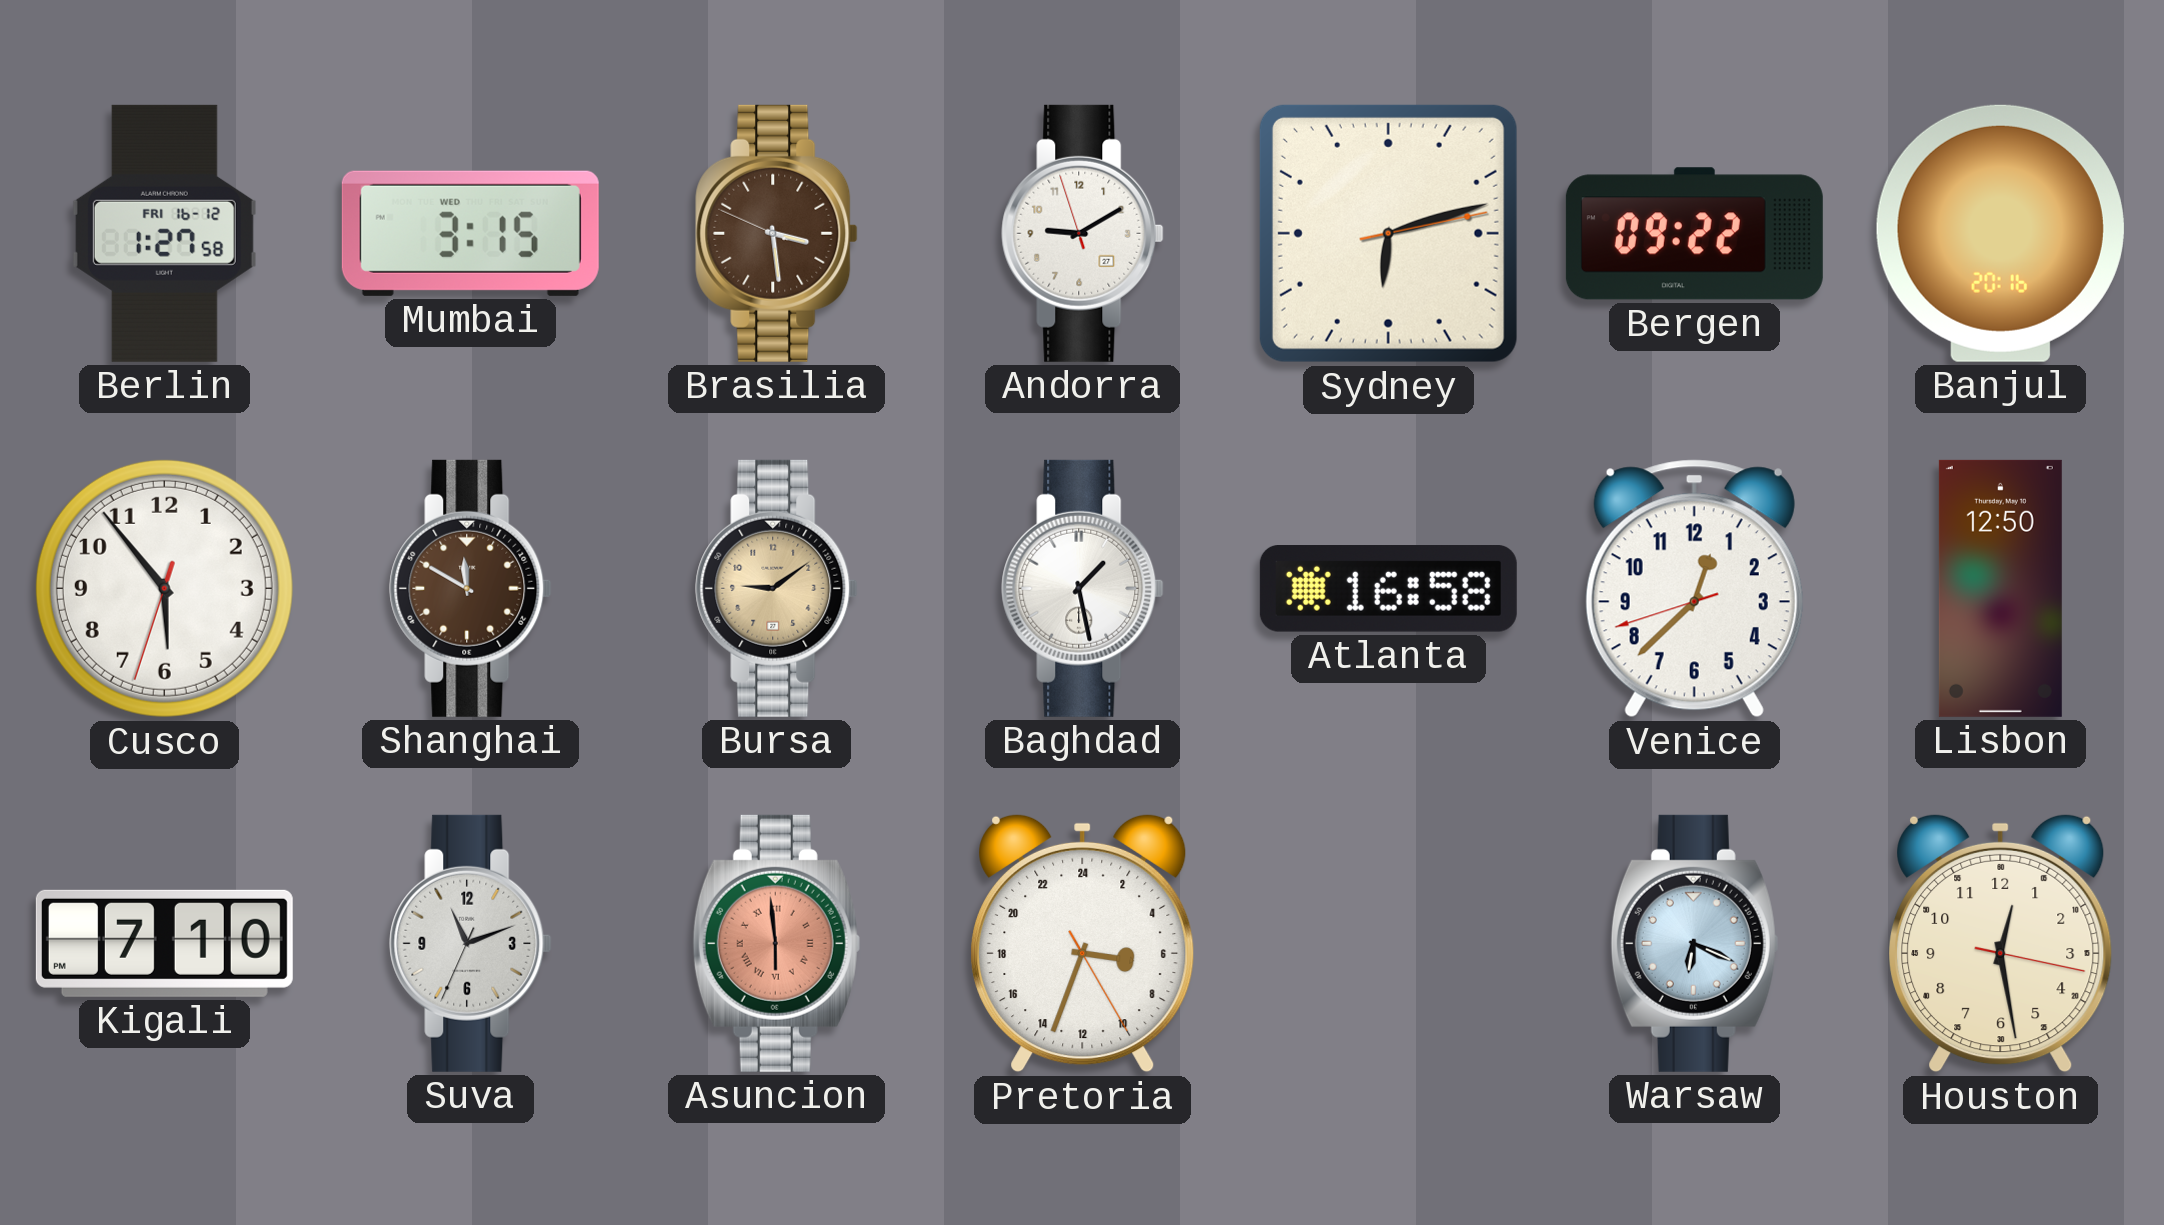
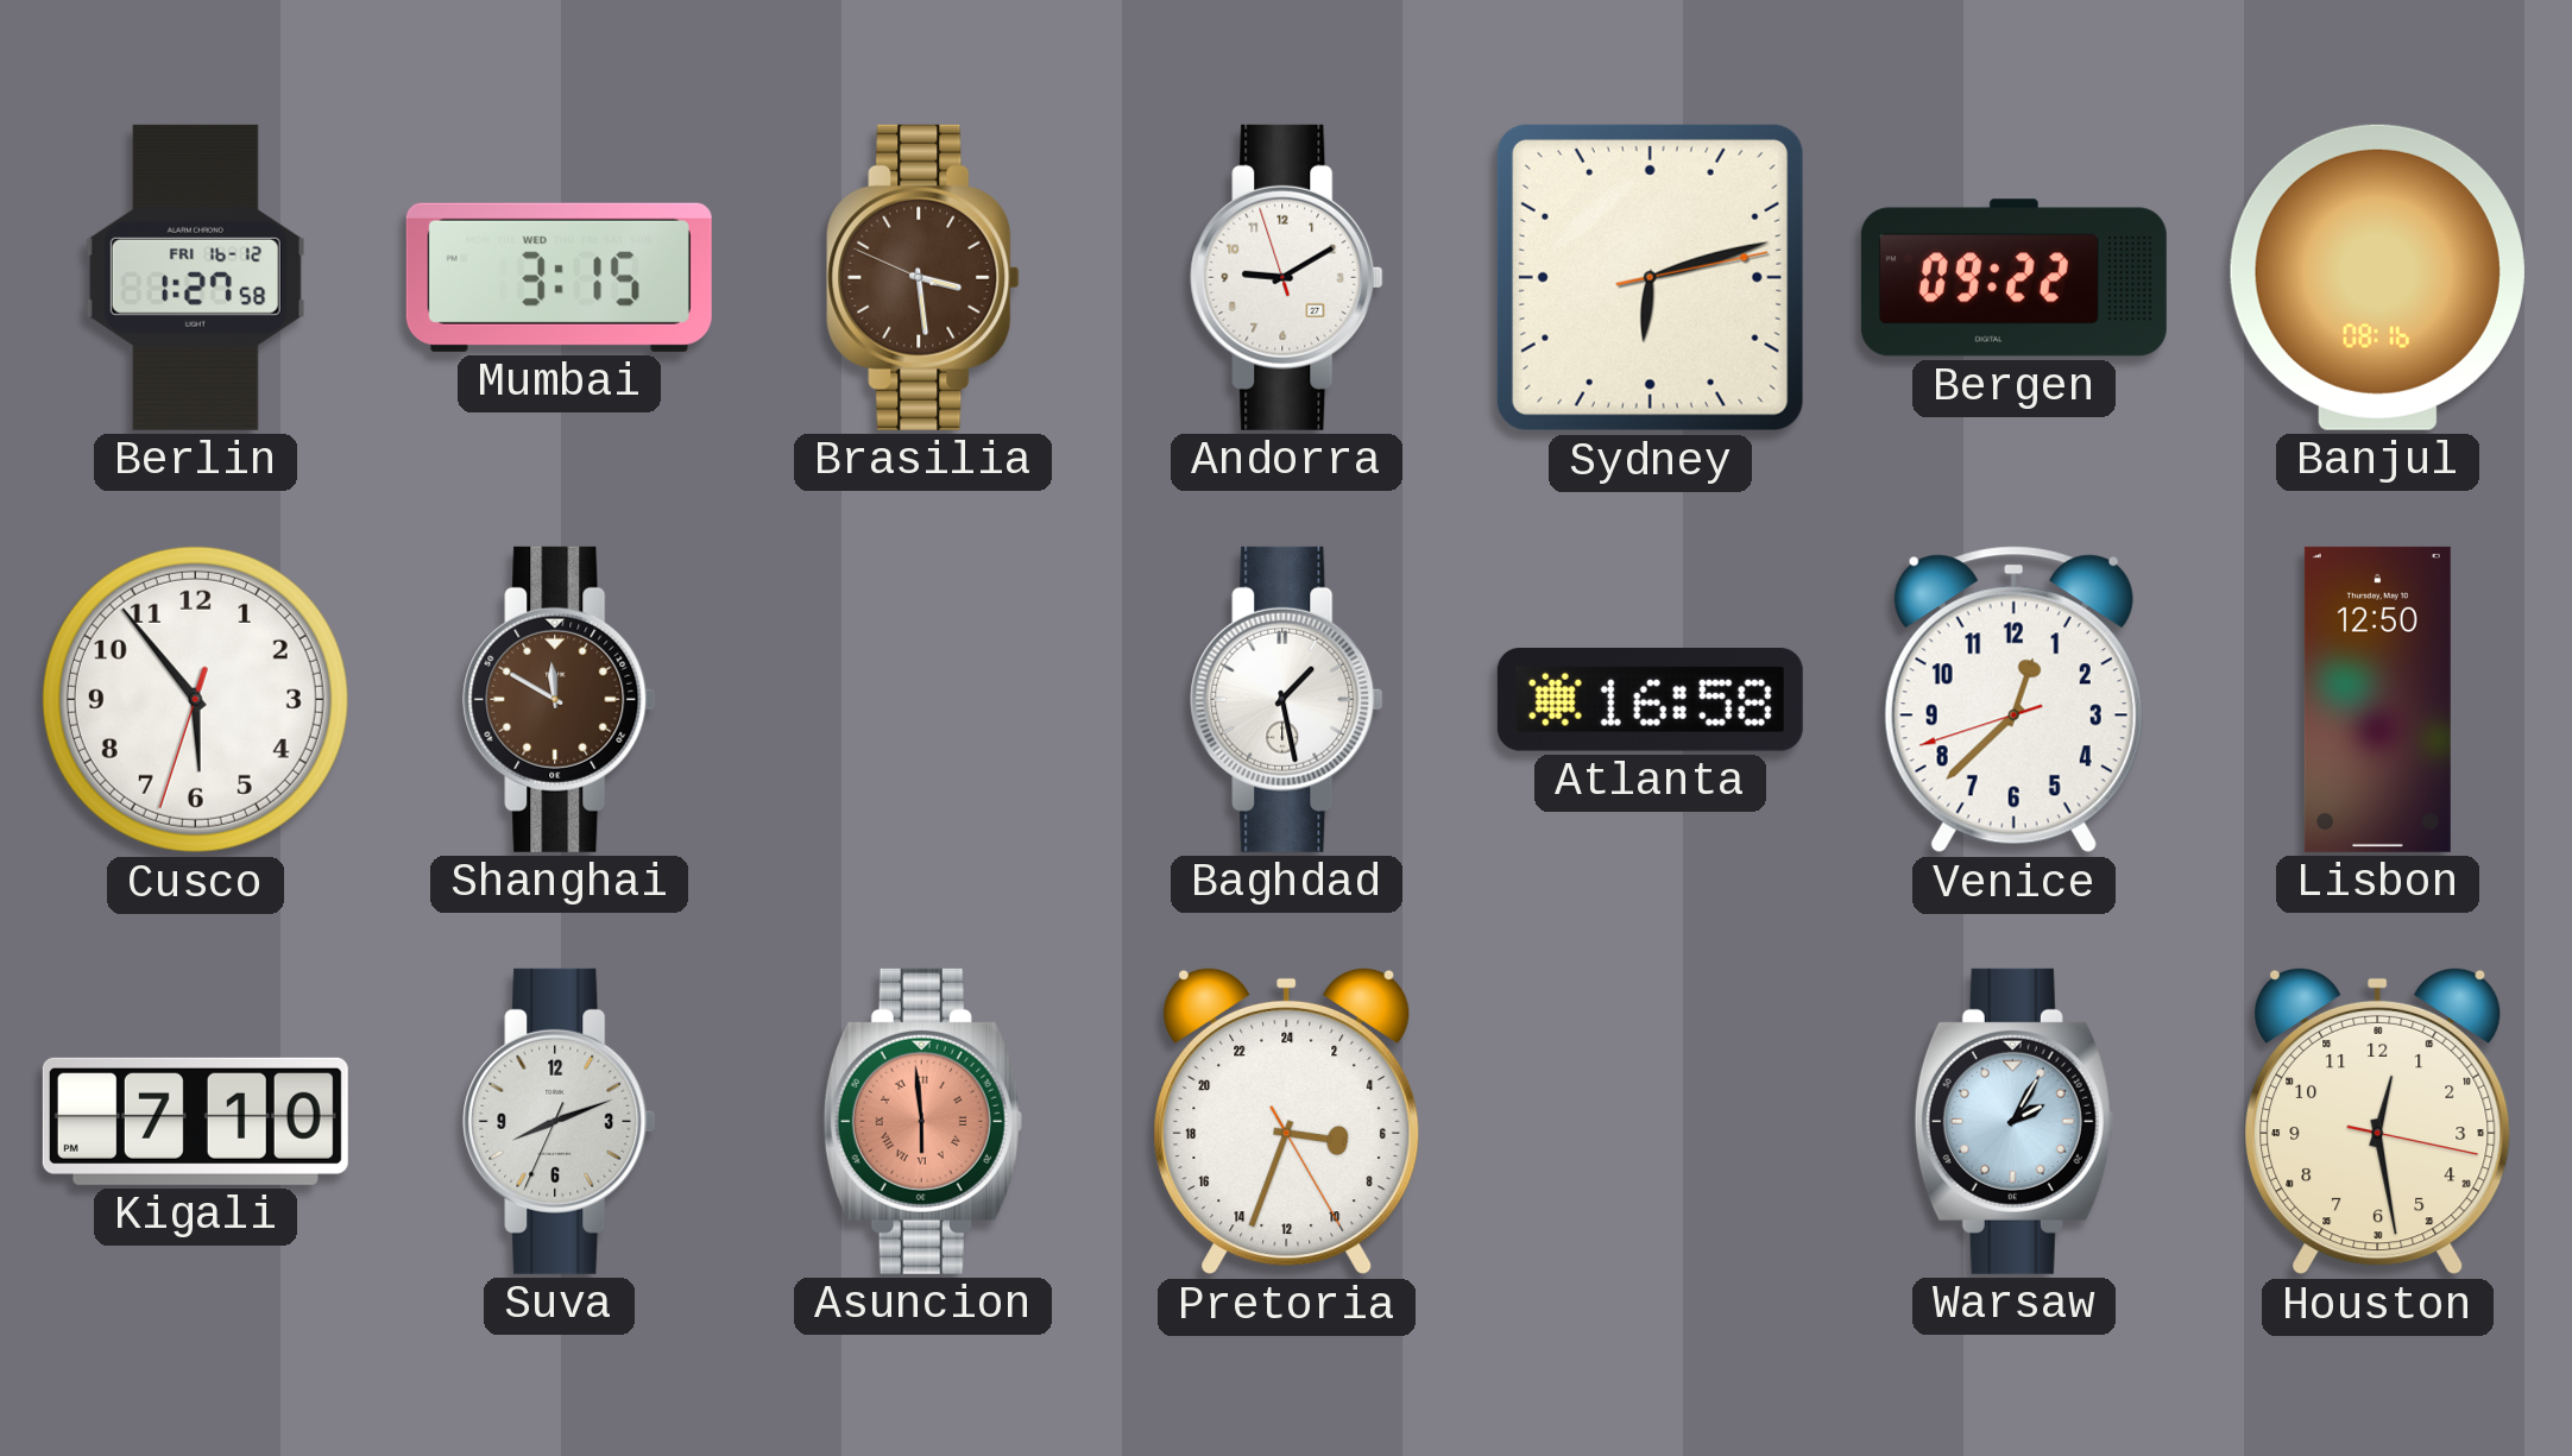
Banjul: 20:16 -> 08:16 (2377, 277)
Bursa: 9:09 -> none (777, 588)
Suva: 11:11 -> 8:11 (560, 1121)
Warsaw: 6:19 -> 2:05 (2013, 1121)
